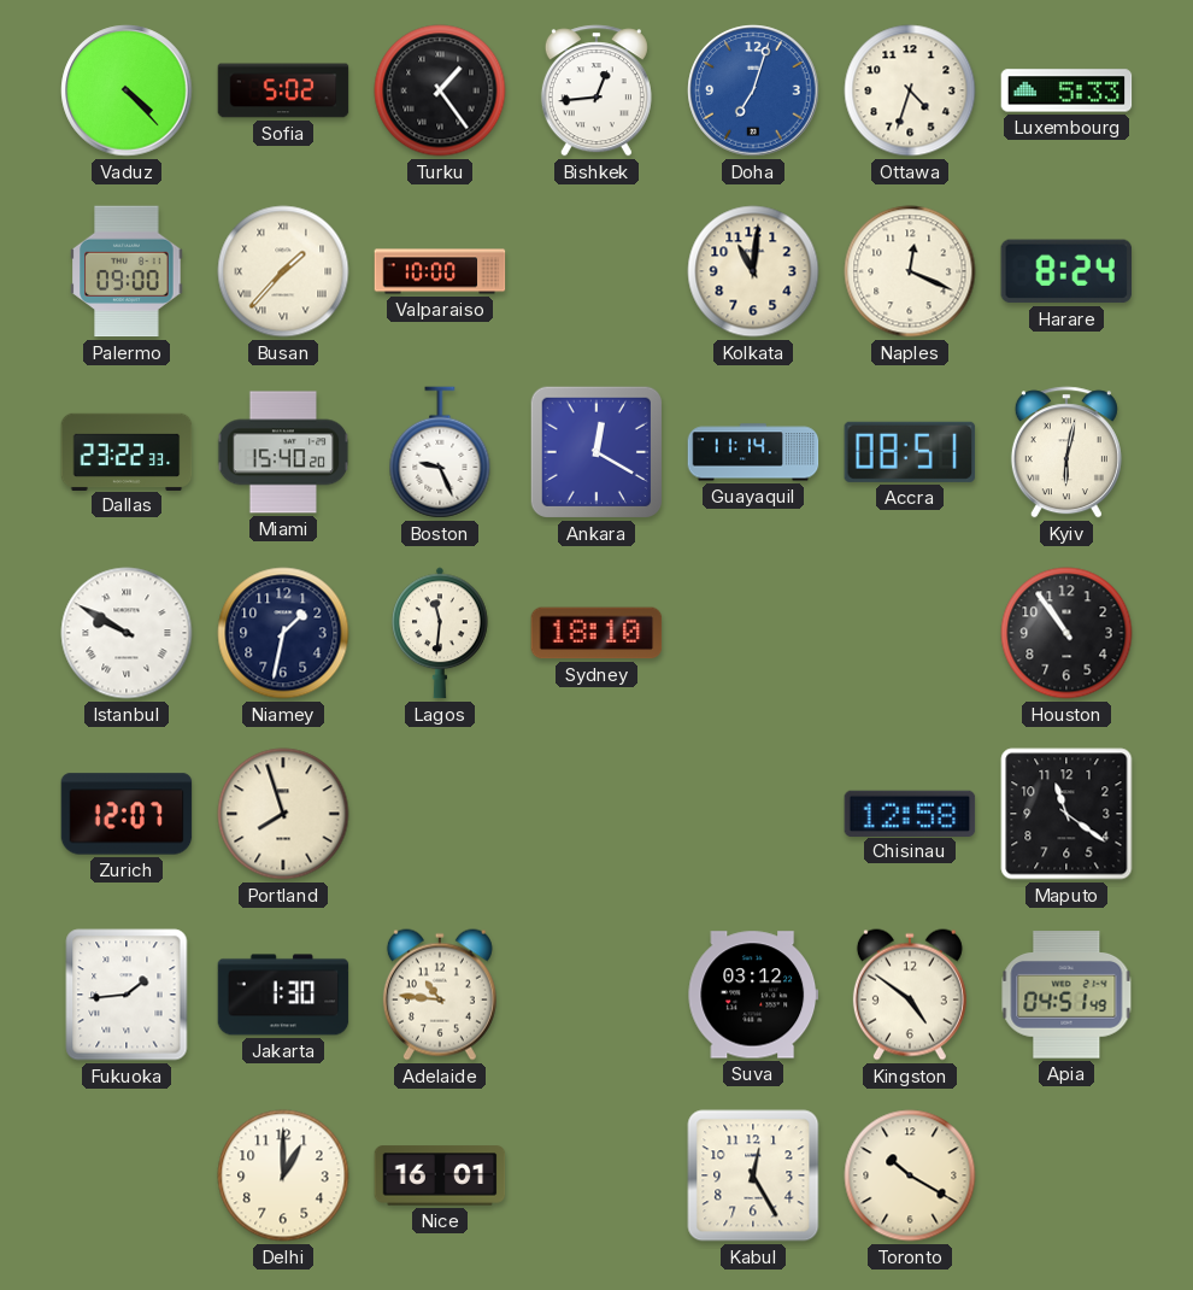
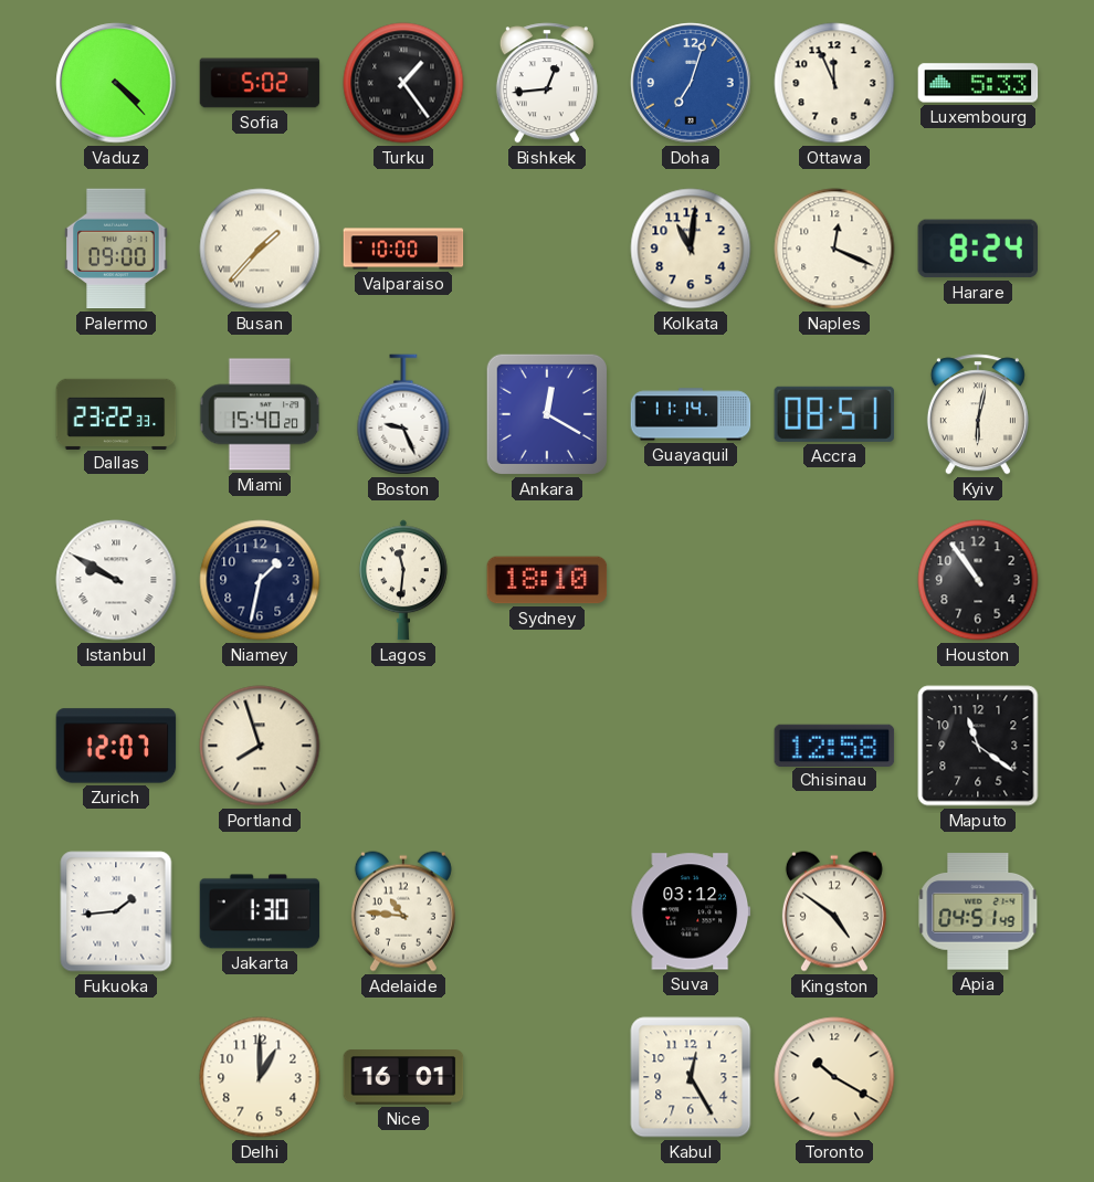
Ottawa: 4:33 -> 11:56 (834, 83)
